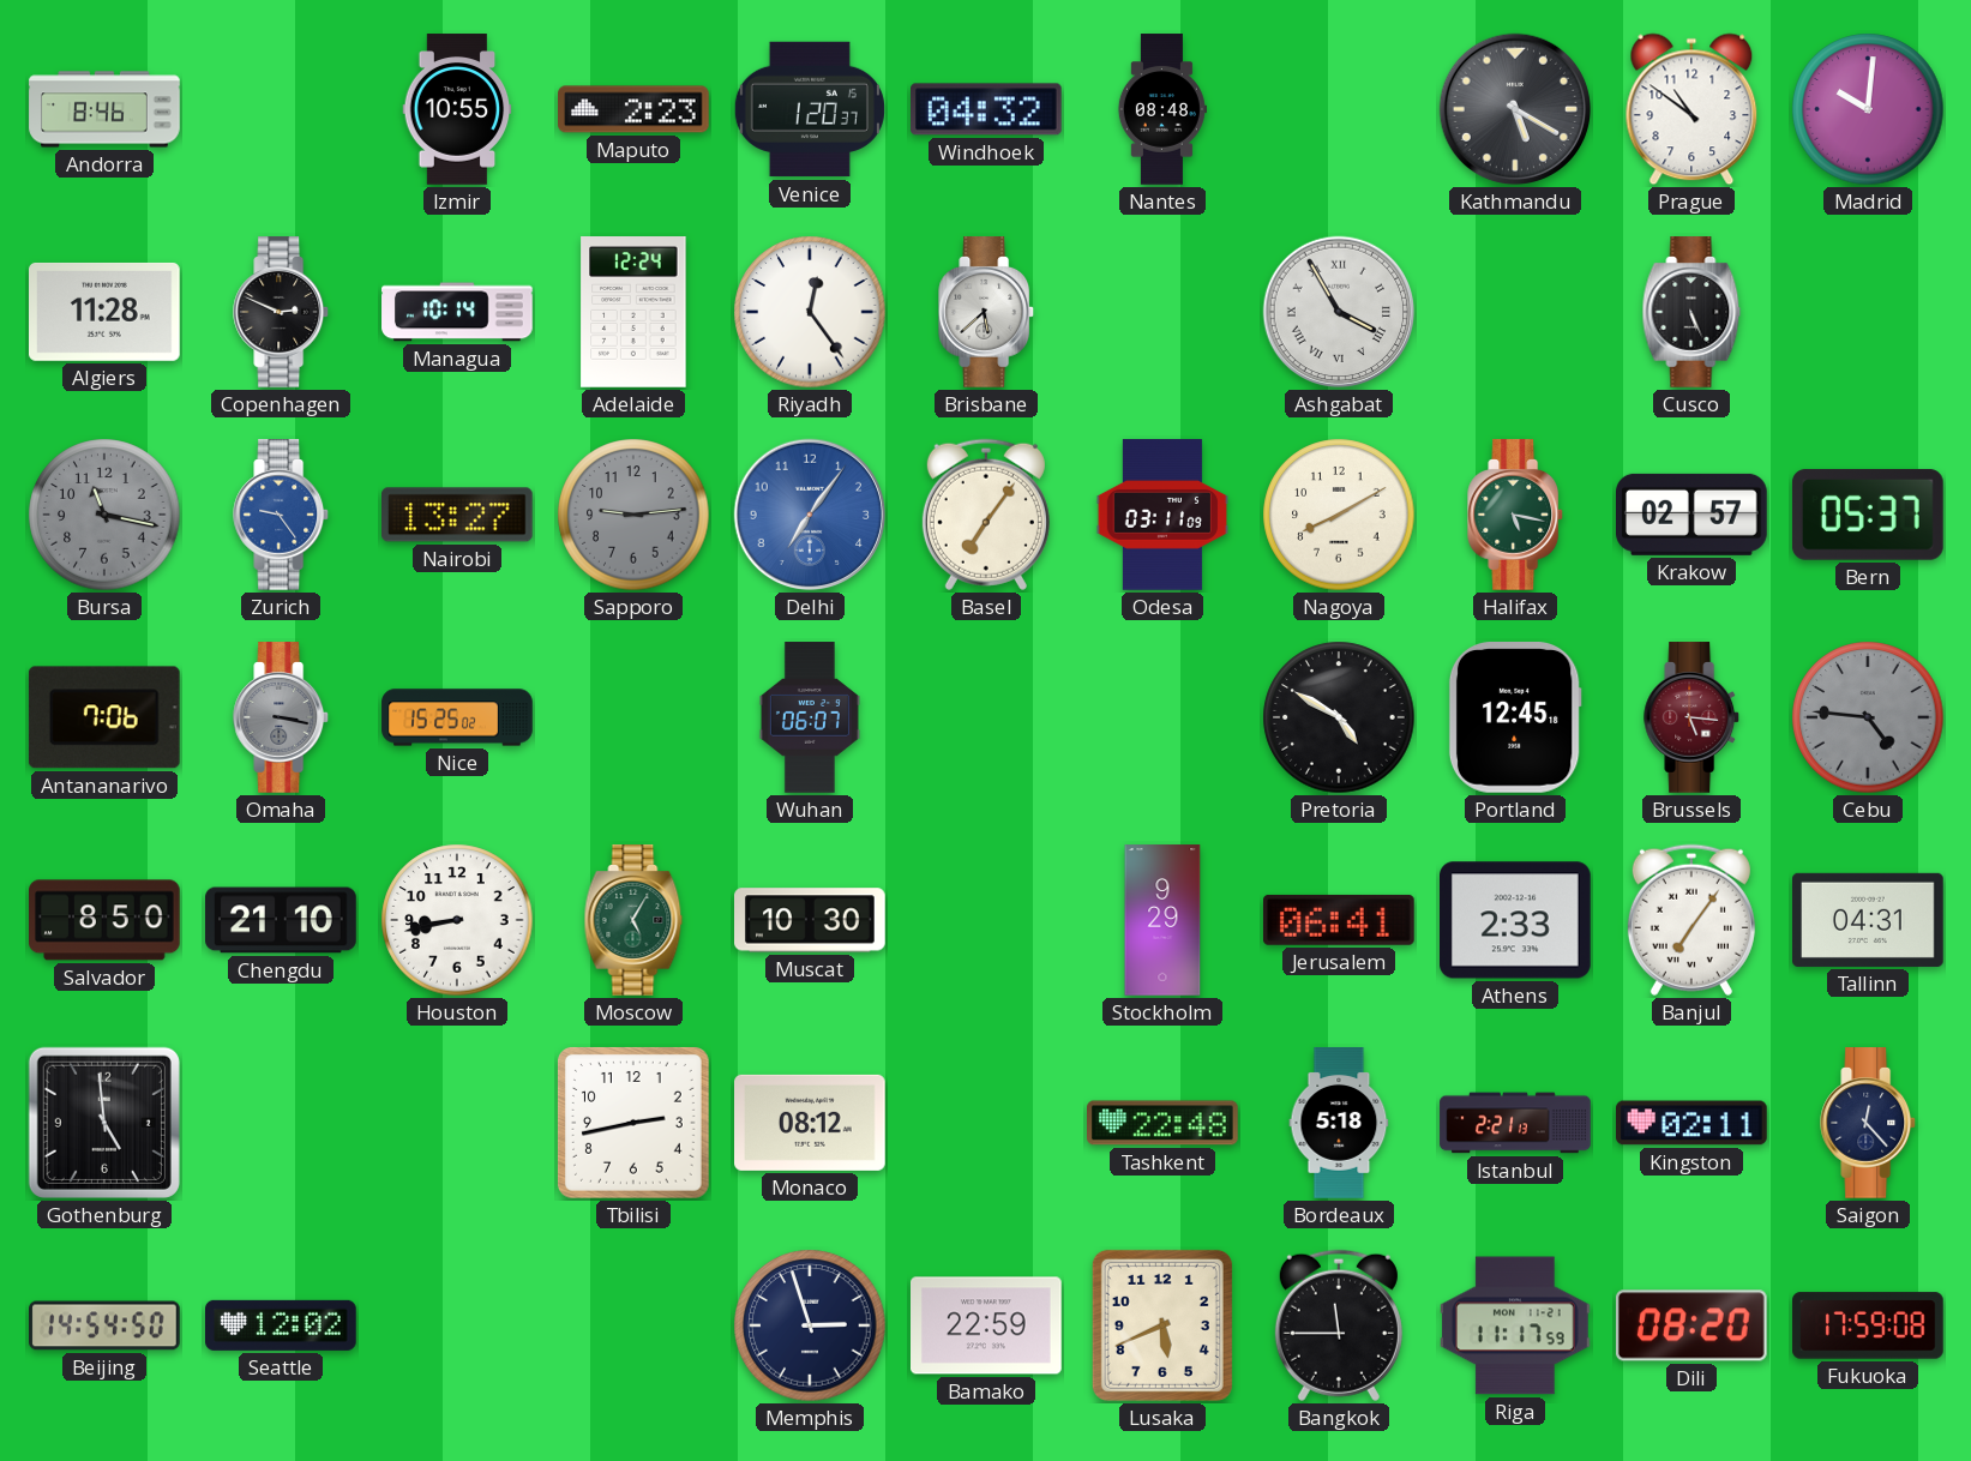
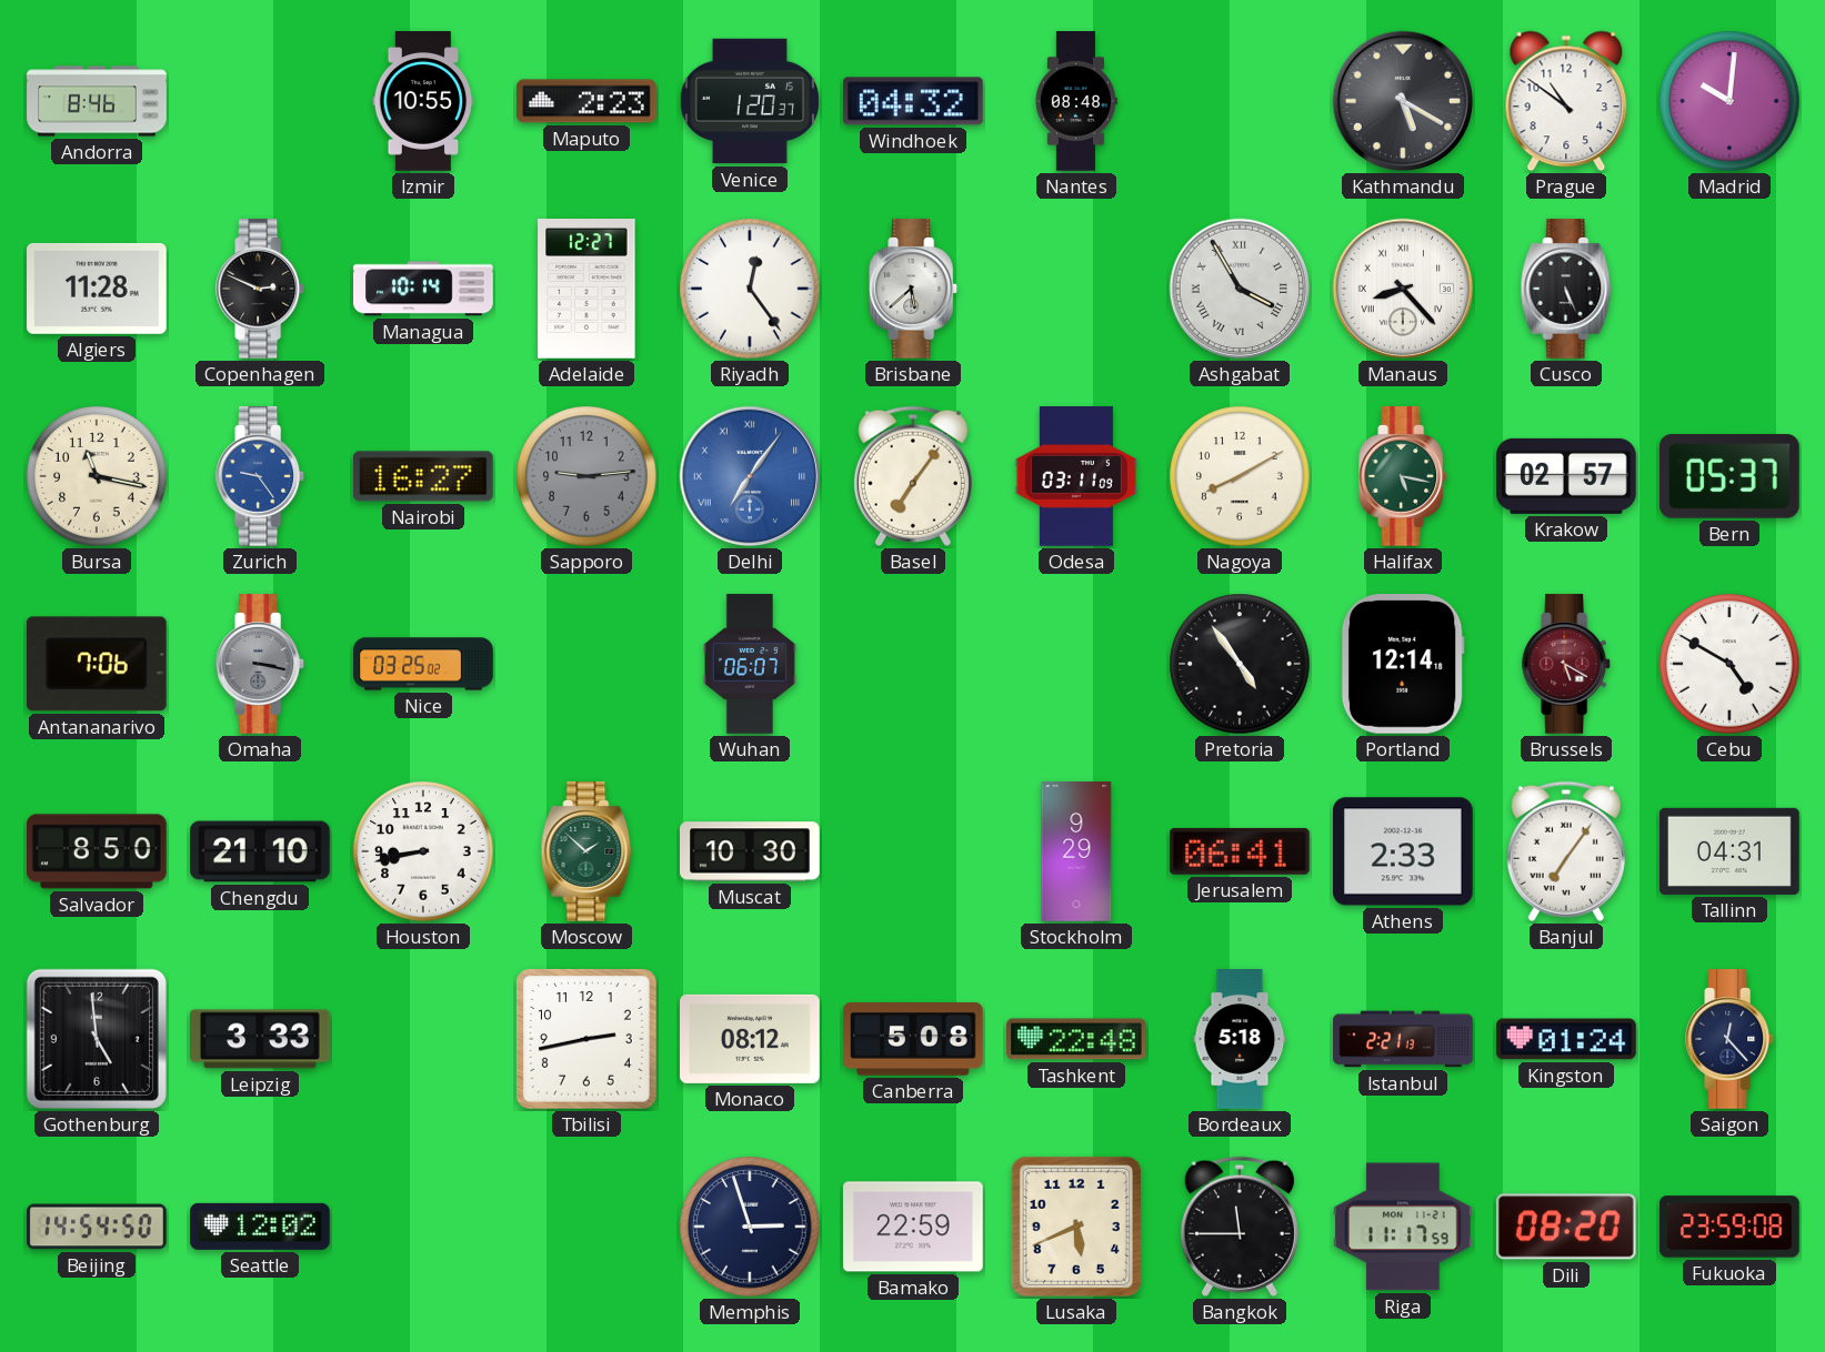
Adelaide: 12:24 -> 12:27 (586, 289)
Manaus: none -> 8:23 (1403, 289)
Bursa dial: grey -> cream (97, 476)
Nairobi: 13:27 -> 16:27 (424, 476)
Delhi numerals: Arabic -> Roman (750, 476)
Nice: 15:25 -> 03:25 (423, 664)
Pretoria: 4:50 -> 4:54 (1240, 664)
Portland: 12:45 -> 12:14 (1403, 665)
Brussels: 5:16 -> 5:20 (1567, 664)
Cebu: 4:46 -> 4:50 (1729, 664)
Cebu dial: grey -> white (1729, 664)
Moscow: 5:05 -> 1:52 (586, 851)
Leipzig: none -> 3:33 (261, 1039)
Canberra: none -> 5:08 (913, 1039)
Kingston: 02:11 -> 01:24 (1566, 1039)
Fukuoka: 17:59 -> 23:59 (1729, 1227)
